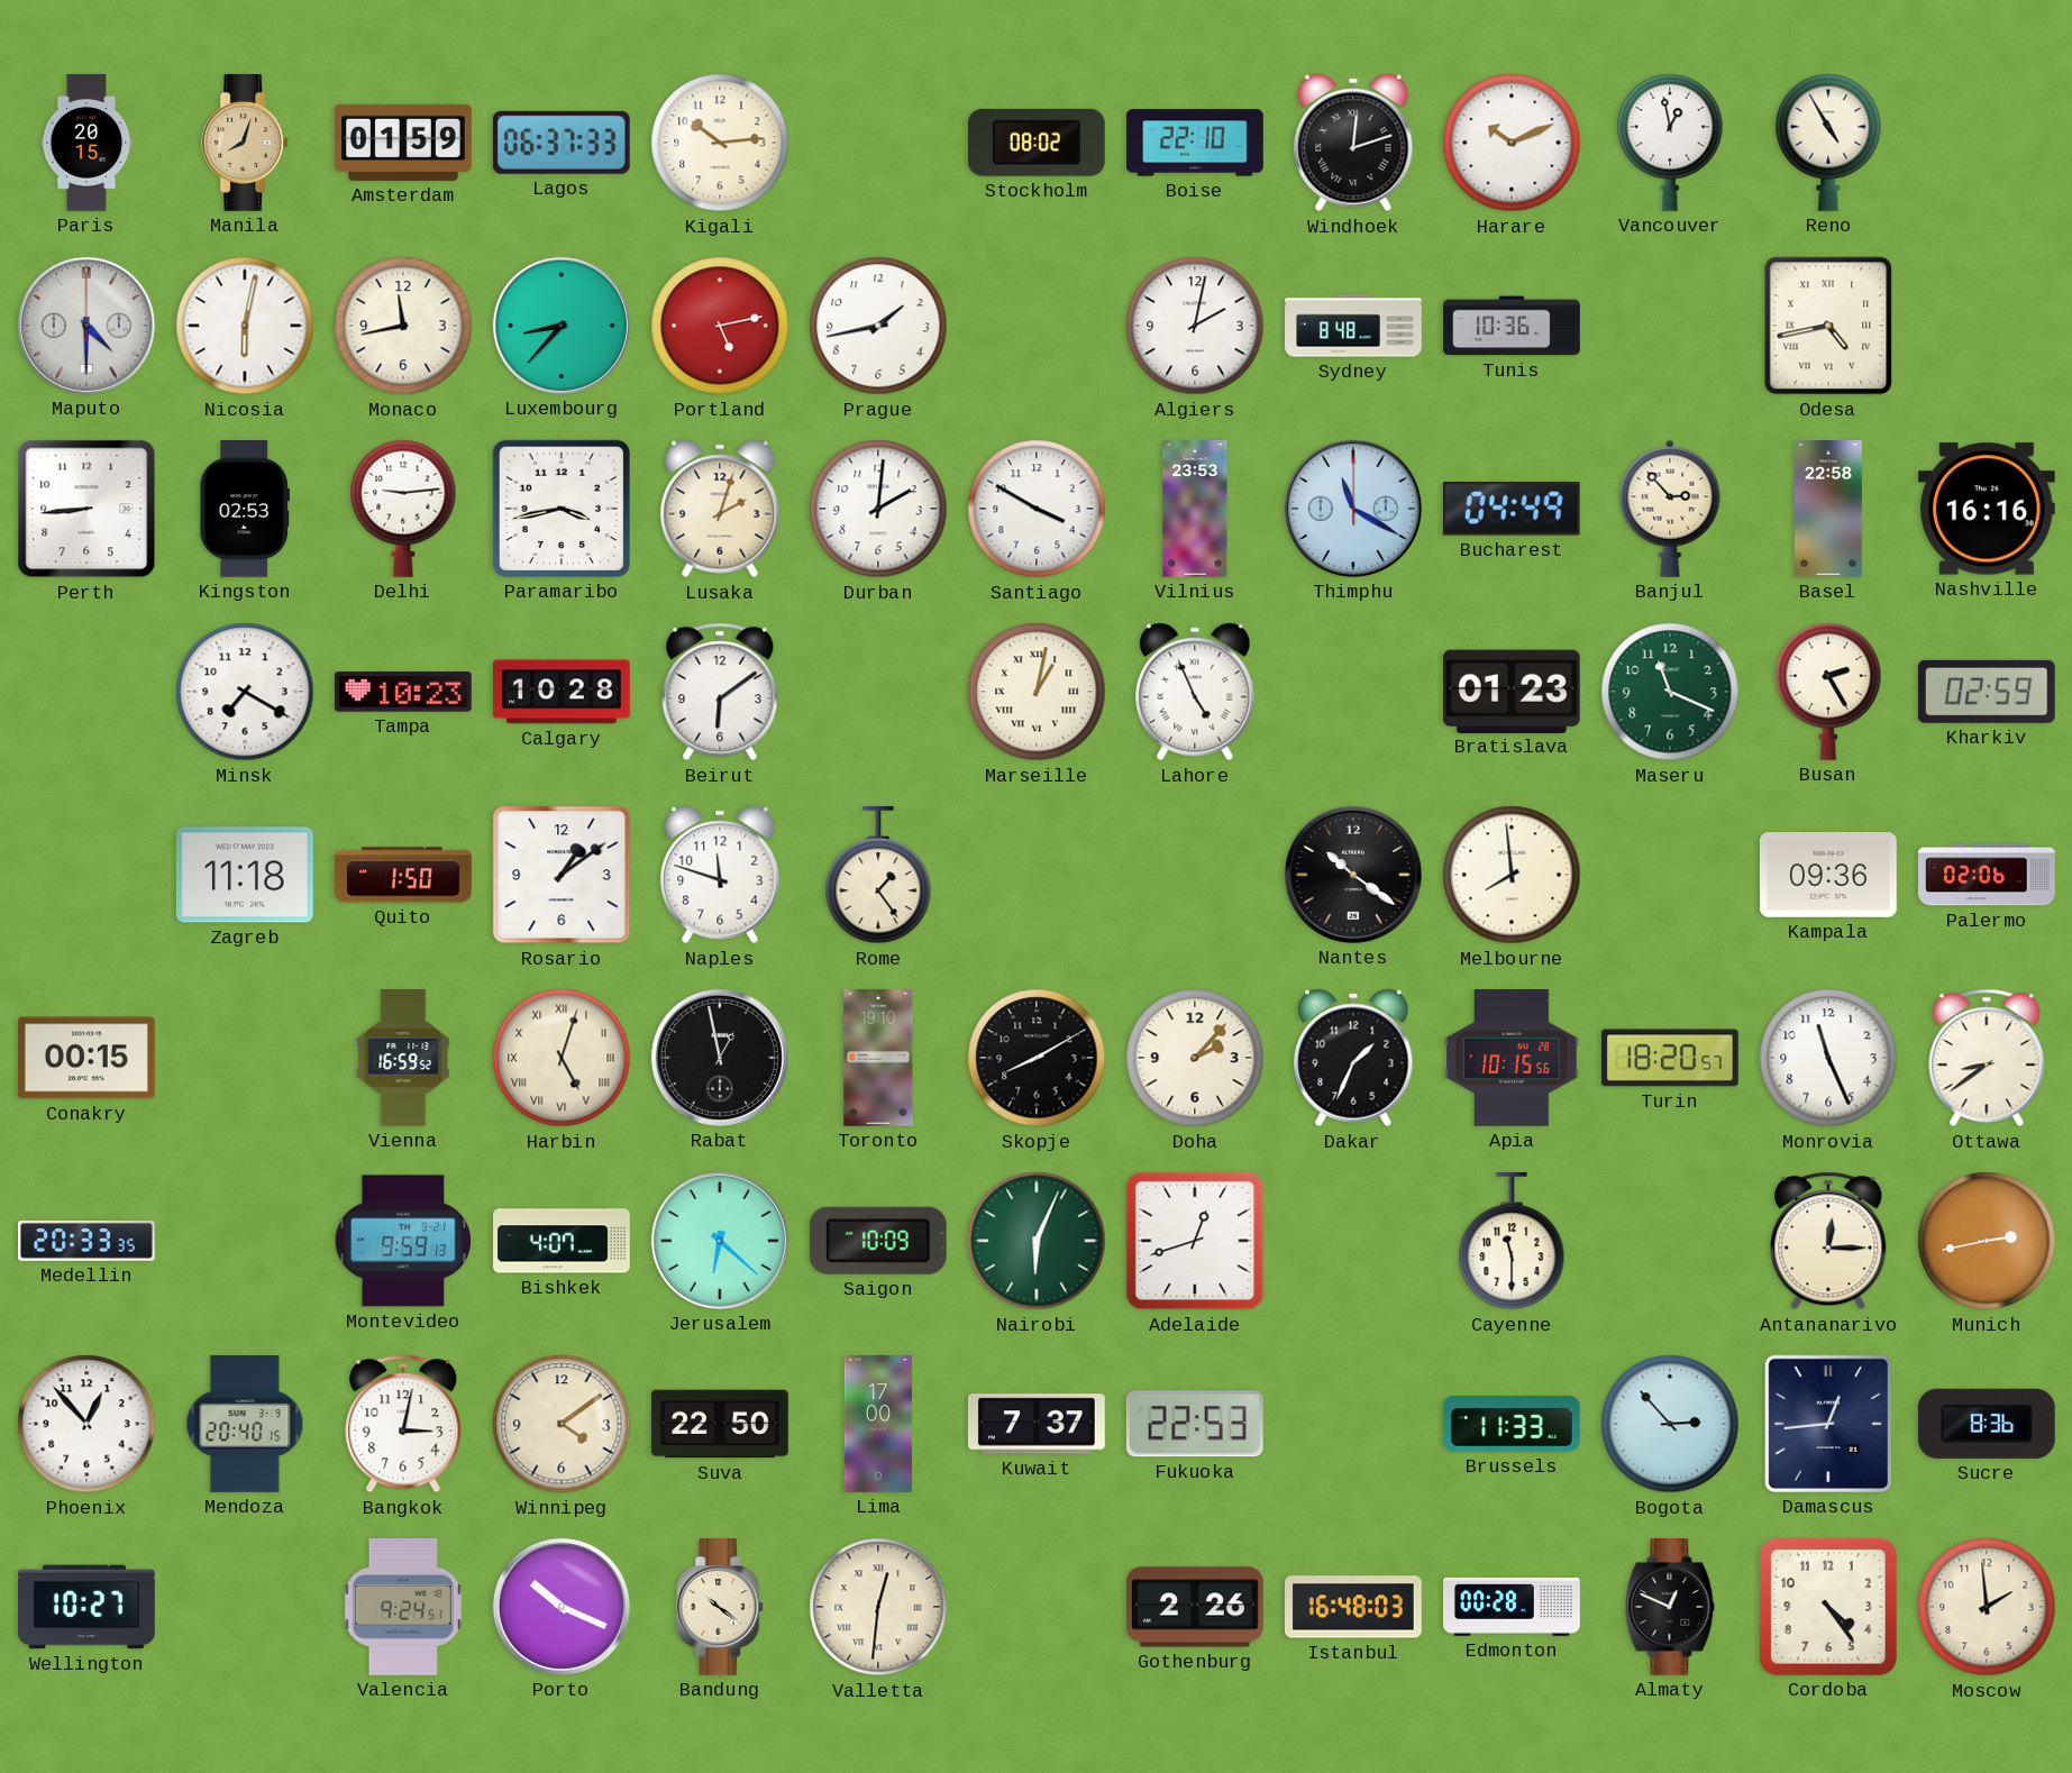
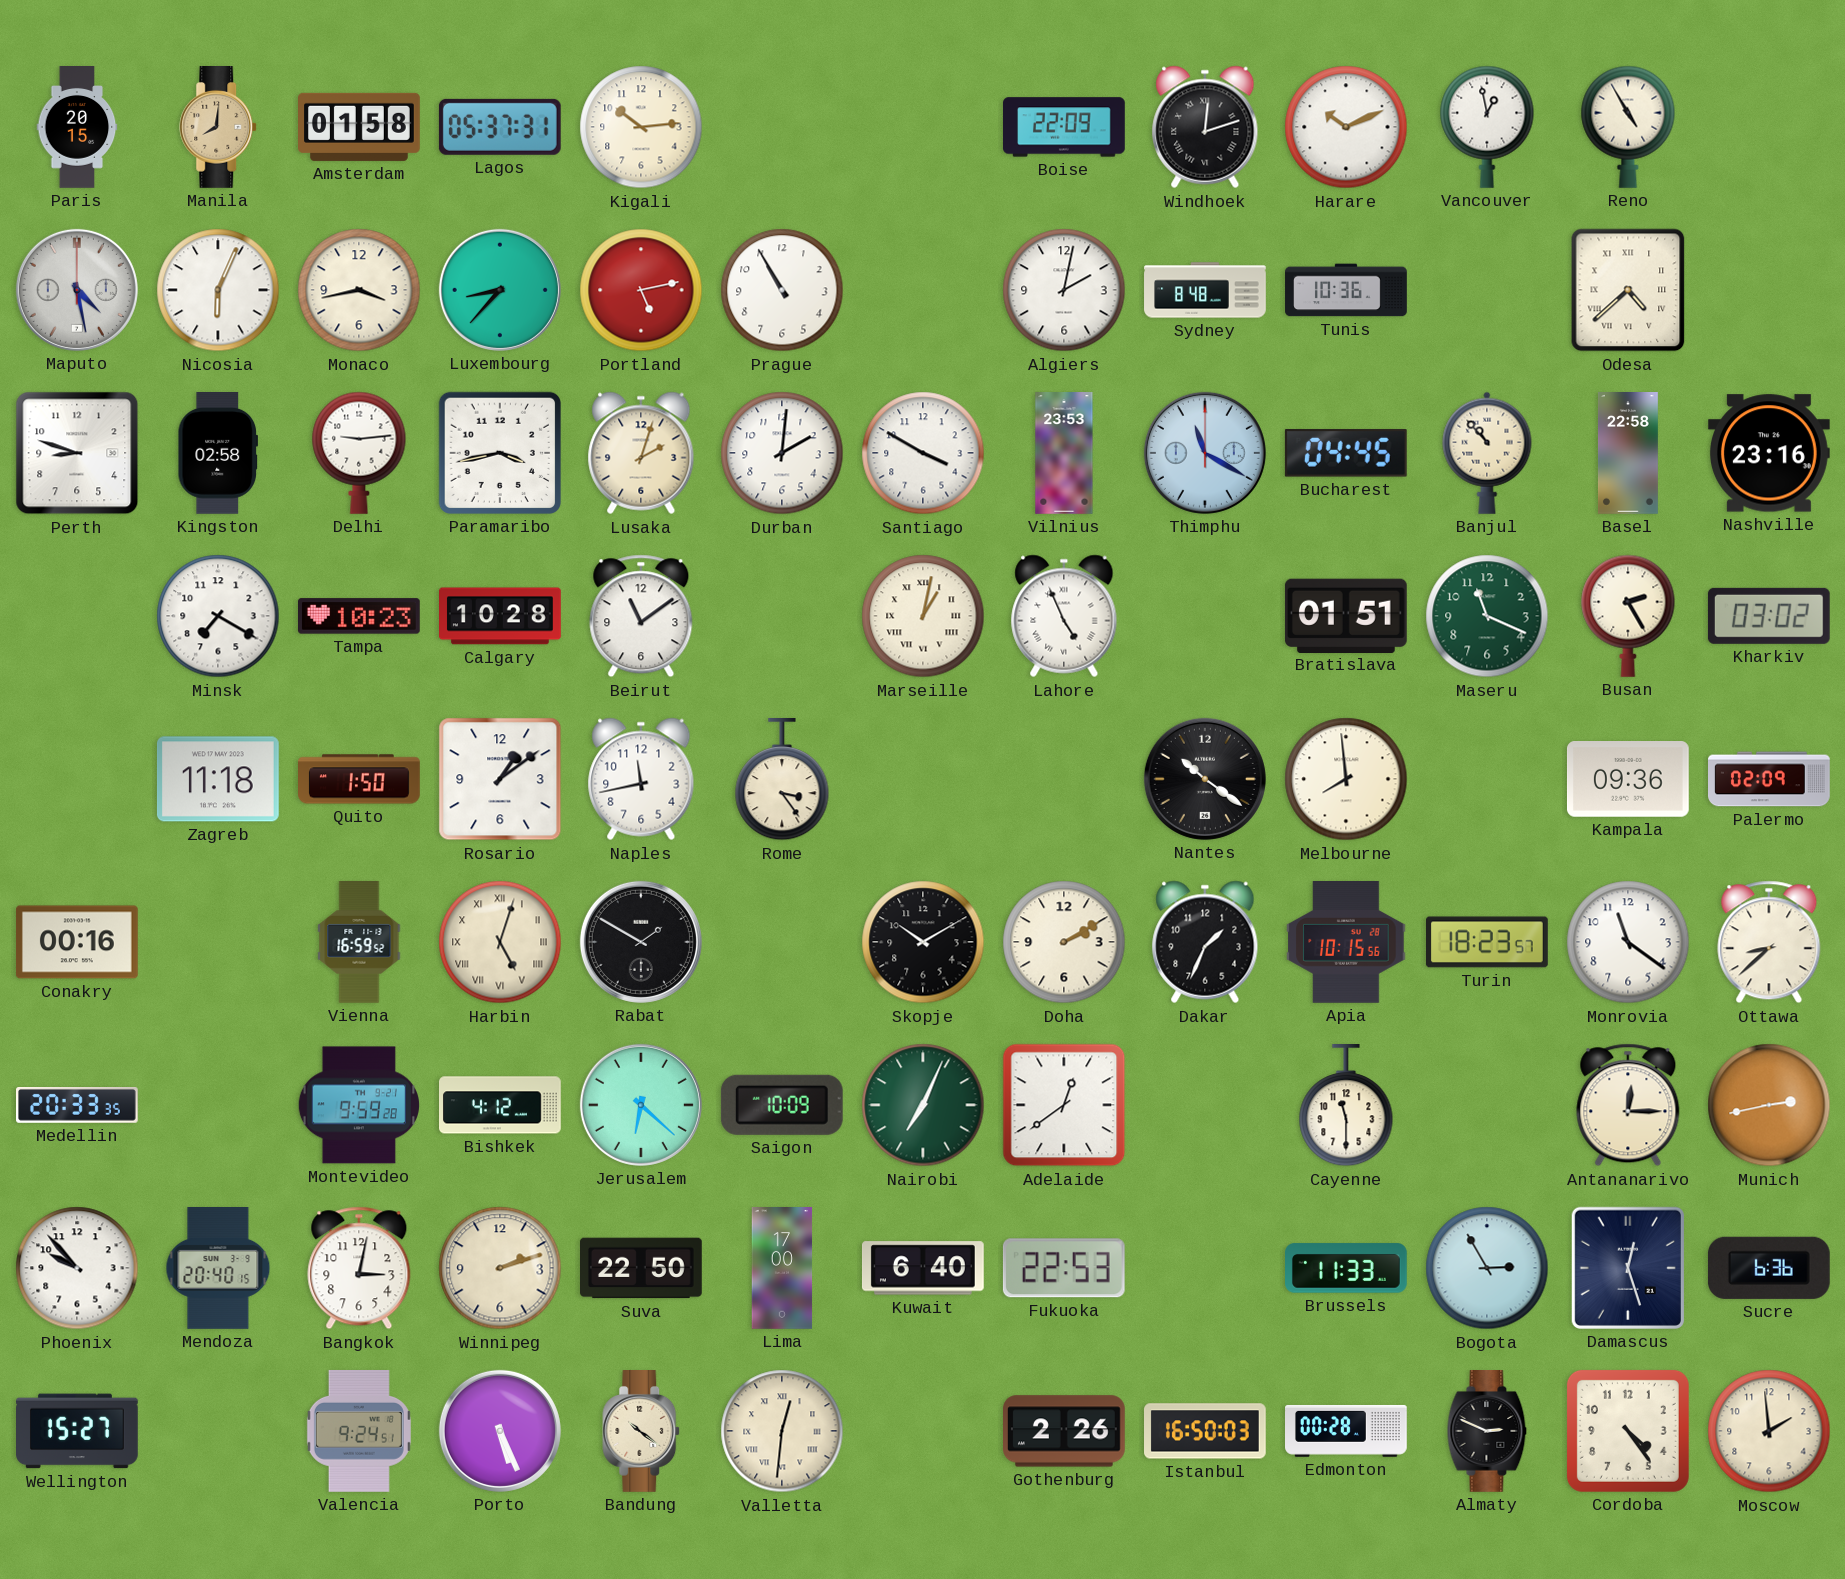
Manila: 8:03 -> 8:01 (219, 128)
Amsterdam: 01:59 -> 01:58 (360, 127)
Lagos: 06:37 -> 05:37 (500, 127)
Stockholm: 08:02 -> none (1037, 143)
Boise: 22:10 -> 22:09 (1065, 127)
Maputo: 4:30 -> 4:28 (77, 290)
Nicosia: 6:02 -> 6:04 (218, 290)
Monaco: 11:43 -> 3:43 (359, 290)
Prague: 1:43 -> 10:55 (782, 290)
Odesa: 4:43 -> 4:38 (1628, 290)
Perth: 8:44 -> 8:48 (77, 453)
Kingston: 02:53 -> 02:58 (217, 454)
Bucharest: 04:49 -> 04:45 (1346, 453)
Banjul: 2:53 -> 10:53 (1487, 453)
Nashville: 16:16 -> 23:16 (1769, 453)
Beirut: 6:09 -> 11:09 (641, 616)
Bratislava: 01:23 -> 01:51 (1346, 615)
Kharkiv: 02:59 -> 03:02 (1769, 616)
Naples: 11:48 -> 11:43 (641, 779)
Rome: 1:24 -> 3:24 (782, 780)
Palermo: 02:06 -> 02:09 (1769, 779)
Conakry: 00:15 -> 00:16 (78, 942)
Rabat: 12:58 -> 1:50 (641, 942)
Toronto: 19:10 -> none (878, 1059)
Skopje: 8:10 -> 10:10 (923, 942)
Doha: 2:07 -> 2:10 (1064, 942)
Turin: 18:20 -> 18:23 (1488, 942)
Monrovia: 11:26 -> 11:21 (1628, 942)
Ottawa: 8:39 -> 8:38 (1769, 942)
Montevideo: 9:59:13 -> 9:59:28 (359, 1105)
Bishkek: 4:07 -> 4:12 (501, 1105)
Nairobi: 6:04 -> 7:04 (923, 1105)
Adelaide: 12:42 -> 12:39 (1064, 1105)
Phoenix: 12:53 -> 9:53 (77, 1268)
Winnipeg: 4:09 -> 2:12 (500, 1268)
Kuwait: 7:37 -> 6:40 (923, 1268)
Bogota: 2:53 -> 2:55 (1487, 1268)
Damascus: 12:44 -> 12:27 (1628, 1268)
Sucre: 8:36 -> 6:36 (1769, 1268)
Wellington: 10:27 -> 15:27 (78, 1431)
Porto: 10:19 -> 5:26 (500, 1431)
Istanbul: 16:48 -> 16:50 (1206, 1431)
Almaty: 12:49 -> 2:49 (1487, 1432)
